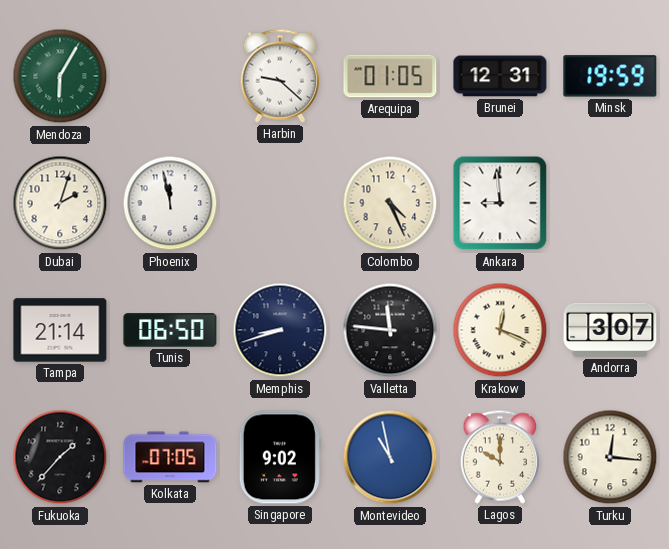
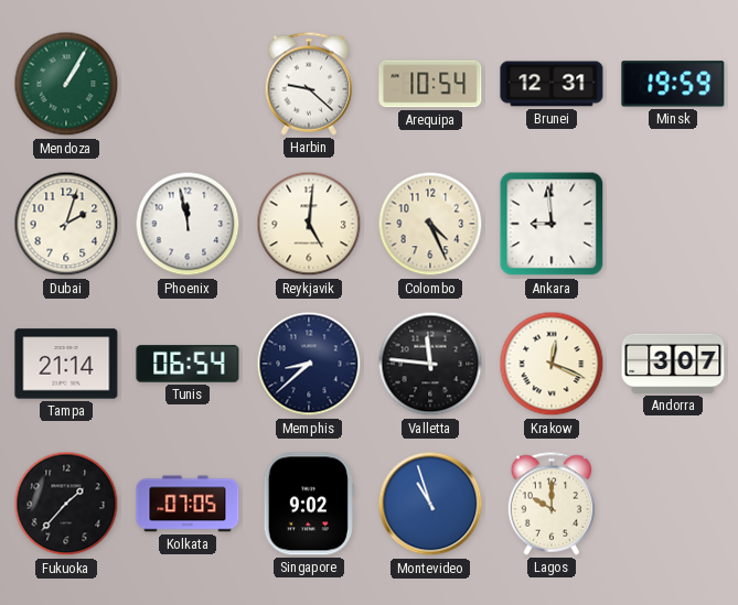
Mendoza: 6:05 -> 1:05 (66, 84)
Arequipa: 01:05 -> 10:54 (430, 84)
Reykjavik: none -> 5:01 (309, 224)
Tunis: 06:50 -> 06:54 (188, 364)
Memphis: 8:42 -> 8:38 (309, 364)
Montevideo: 10:58 -> 10:57 (430, 504)
Turku: 12:16 -> none (610, 457)
